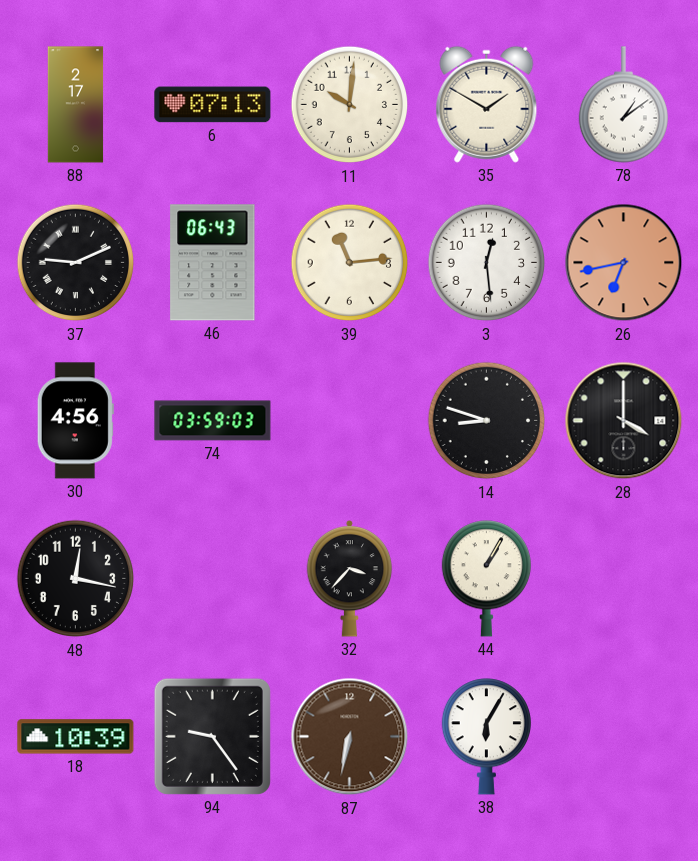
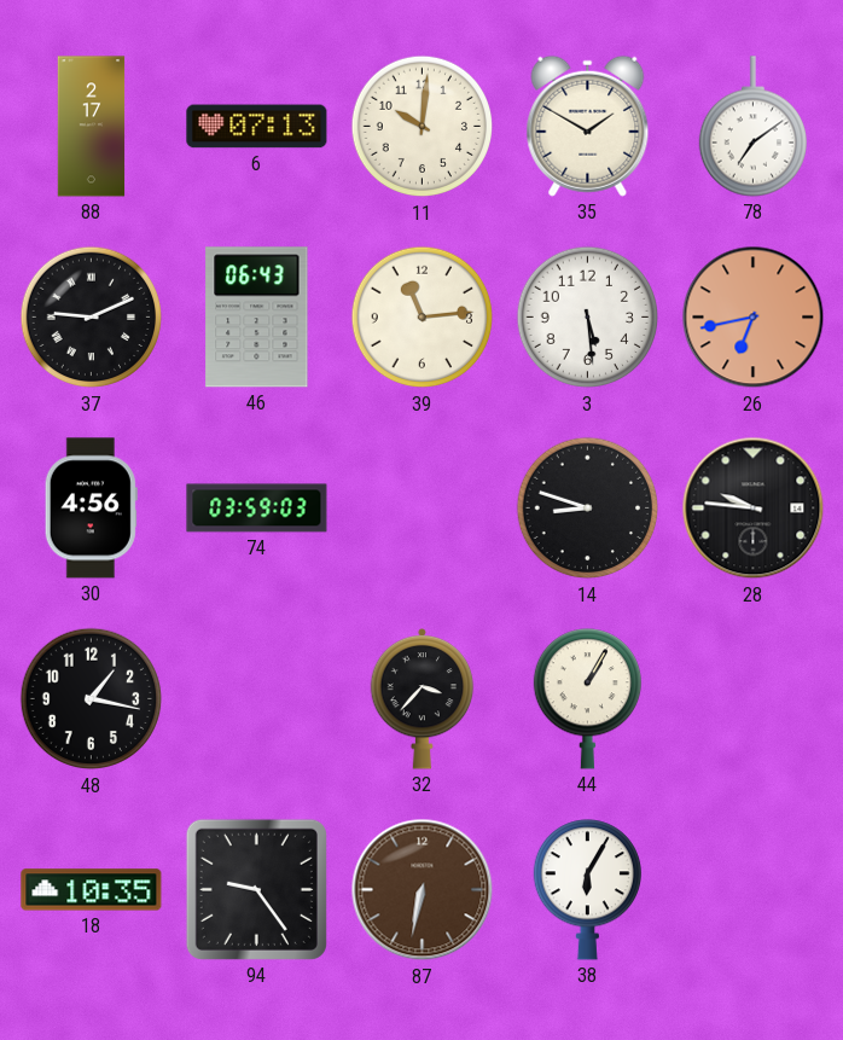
78: 1:09 -> 7:09 (752, 127)
3: 12:29 -> 5:29 (588, 318)
28: 4:00 -> 9:46 (754, 509)
48: 12:17 -> 1:17 (92, 699)
18: 10:39 -> 10:35 (92, 890)
